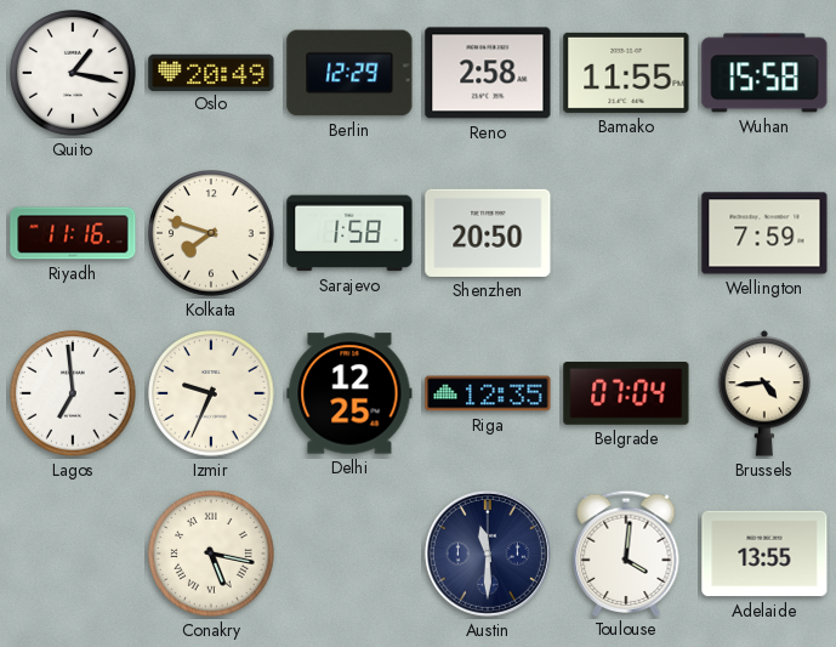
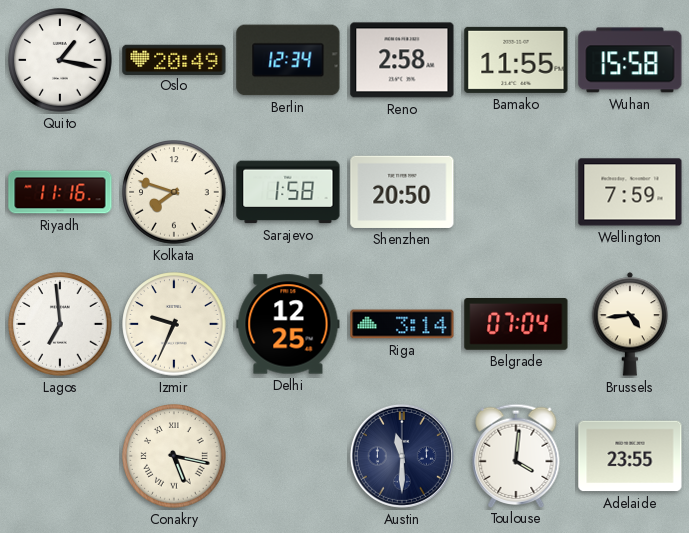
Berlin: 12:29 -> 12:34 (288, 60)
Riga: 12:35 -> 3:14 (402, 324)
Adelaide: 13:55 -> 23:55 (630, 456)
